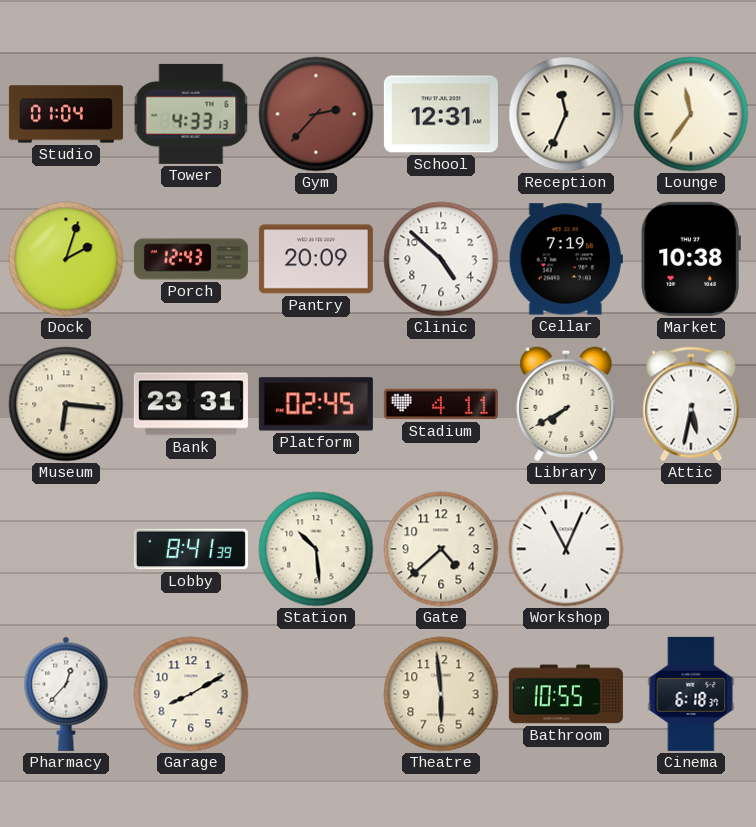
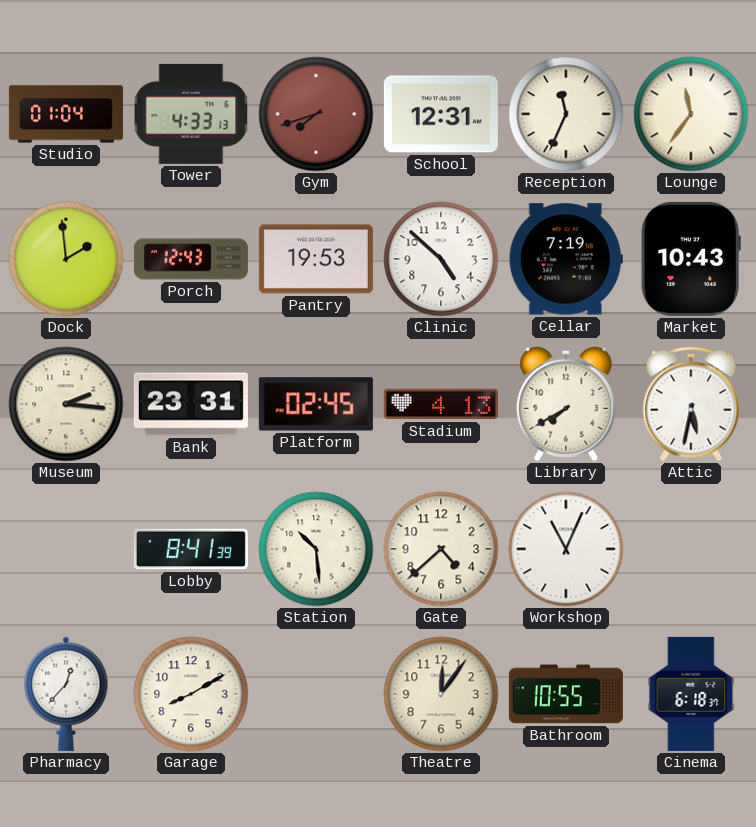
Gym: 2:37 -> 7:42 (316, 114)
Dock: 2:03 -> 1:59 (66, 259)
Pantry: 20:09 -> 19:53 (316, 259)
Market: 10:38 -> 10:43 (691, 259)
Museum: 6:16 -> 2:16 (66, 404)
Stadium: 4:11 -> 4:13 (441, 404)
Theatre: 5:59 -> 12:06 (441, 694)
